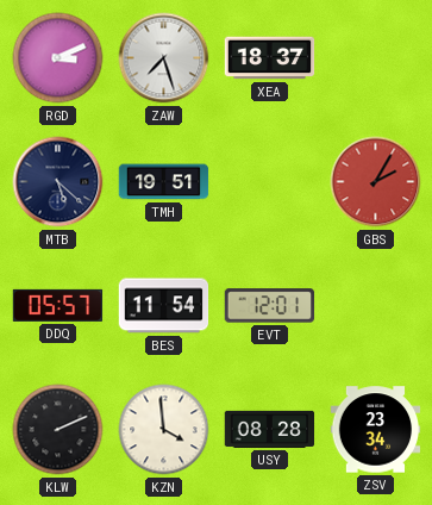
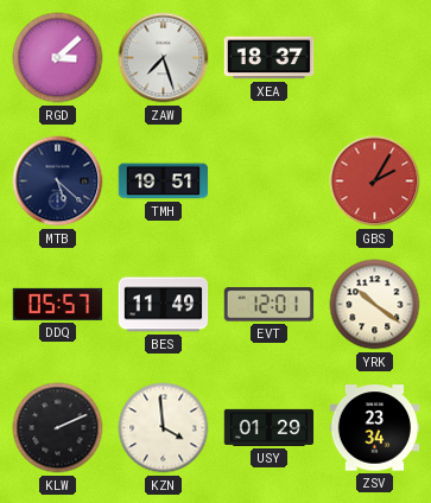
RGD: 3:11 -> 3:08 (58, 58)
BES: 11:54 -> 11:49 (164, 305)
YRK: none -> 10:21 (375, 305)
USY: 08:28 -> 01:29 (270, 427)
